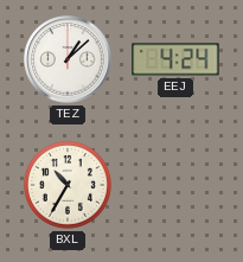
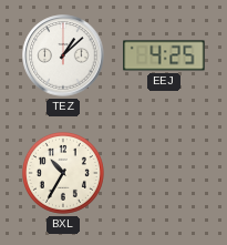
EEJ: 4:24 -> 4:25 (164, 55)
